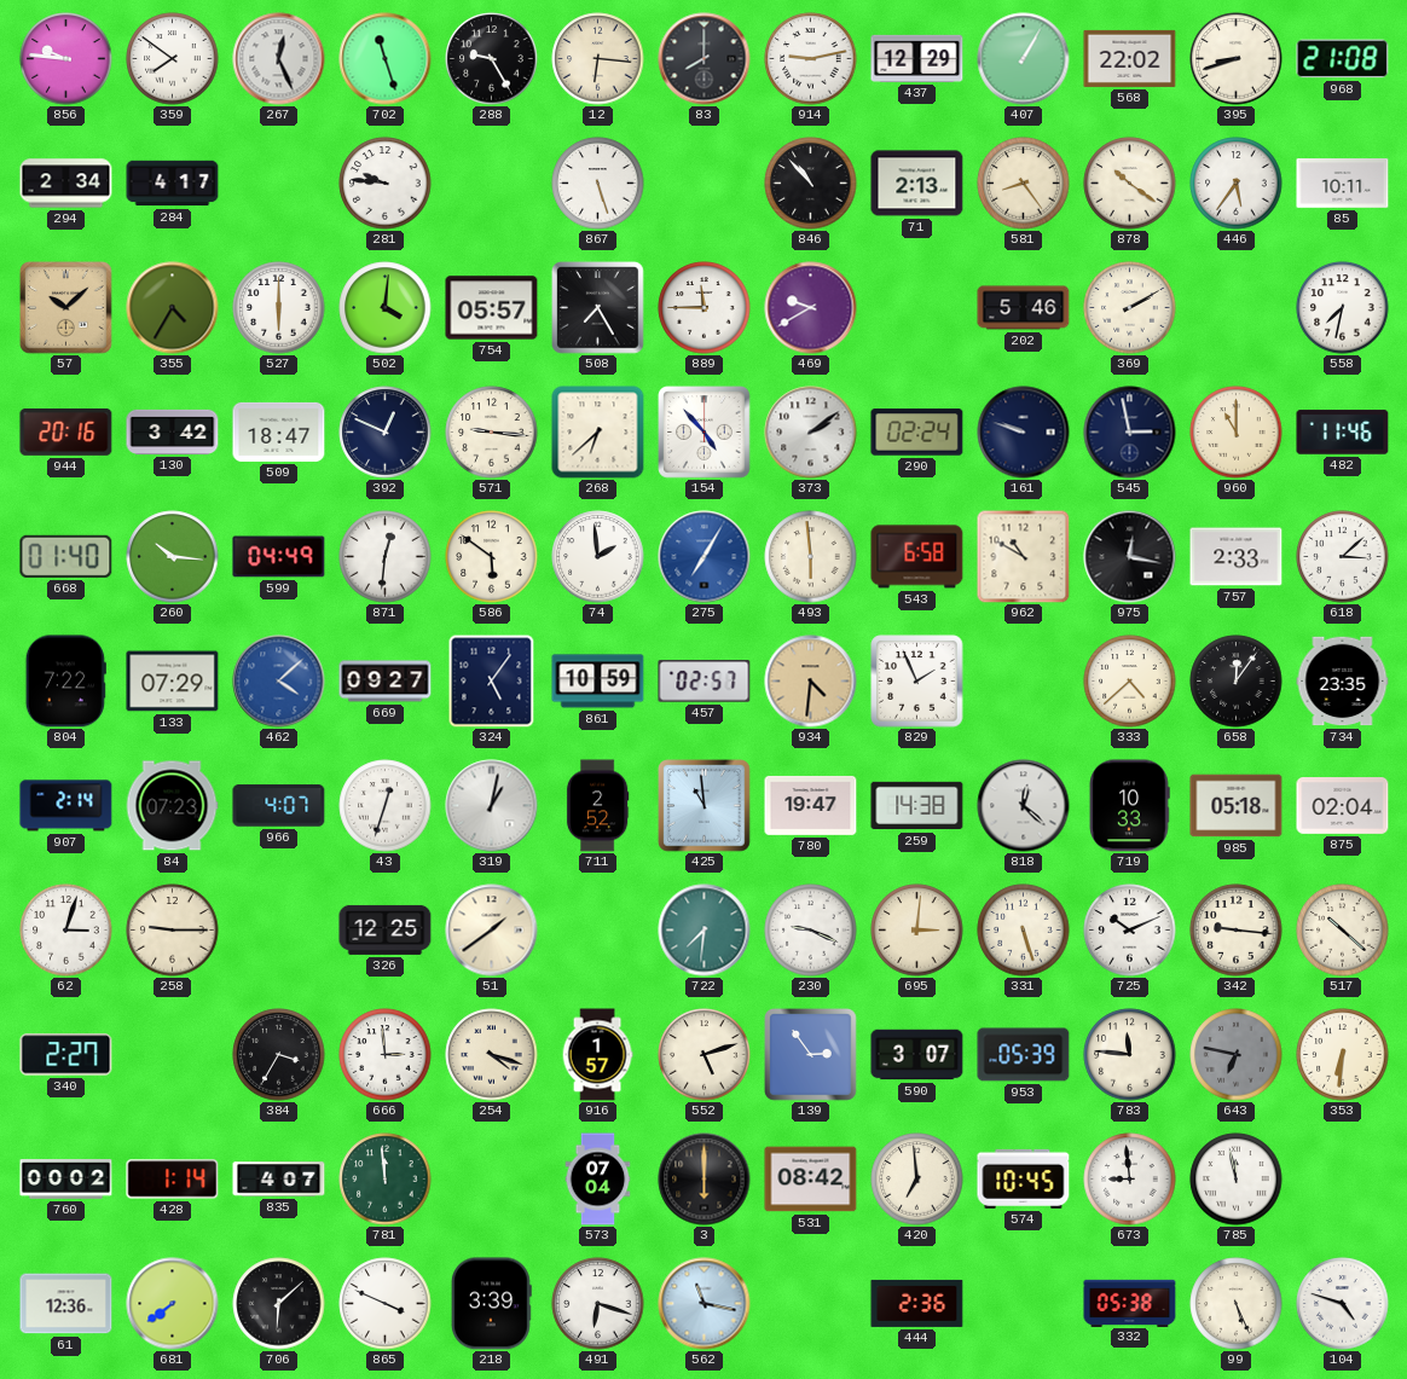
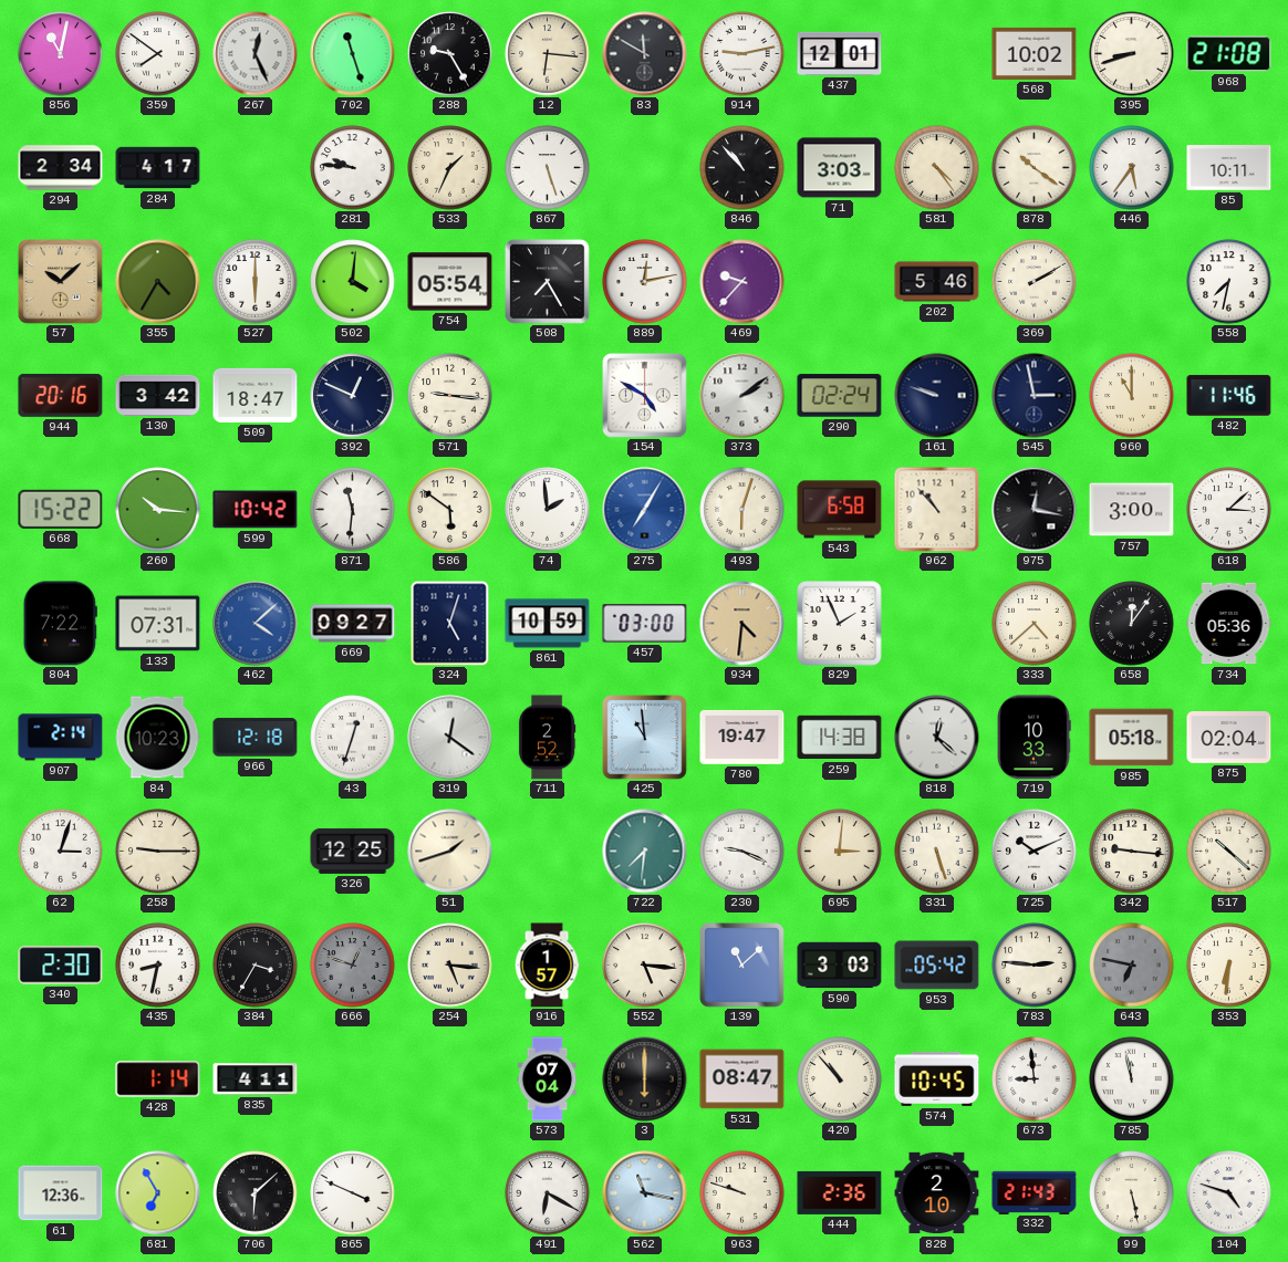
856: 9:46 -> 11:02 (61, 54)
83: 8:00 -> 11:50 (645, 54)
437: 12:29 -> 12:01 (840, 53)
407: 1:05 -> none (1024, 59)
568: 22:02 -> 10:02 (1035, 53)
533: none -> 1:34 (450, 168)
71: 2:13 -> 3:03 (840, 168)
581: 8:24 -> 4:24 (937, 168)
754: 05:57 -> 05:54 (450, 282)
889: 11:45 -> 12:13 (645, 282)
469: 9:40 -> 9:37 (742, 282)
268: 6:38 -> none (598, 433)
154: 4:53 -> 4:50 (645, 396)
668: 01:40 -> 15:22 (61, 509)
599: 04:49 -> 10:42 (256, 510)
871: 12:31 -> 11:31 (353, 510)
493: 5:59 -> 6:03 (742, 510)
962: 10:50 -> 10:53 (936, 509)
757: 2:33 -> 3:00 (1132, 510)
133: 07:29 -> 07:31 (158, 624)
324: 5:06 -> 5:03 (450, 623)
457: 02:57 -> 03:00 (645, 624)
734: 23:35 -> 05:36 (1229, 624)
84: 07:23 -> 10:23 (157, 738)
966: 4:07 -> 12:18 (256, 738)
319: 1:02 -> 12:21 (450, 738)
51: 1:39 -> 1:42 (450, 852)
340: 2:27 -> 2:30 (61, 966)
435: none -> 8:32 (158, 966)
666: 2:59 -> 12:48 (353, 966)
666 dial: white -> grey (353, 966)
254: 4:18 -> 5:16 (450, 966)
552: 5:12 -> 5:16 (645, 966)
139: 2:54 -> 11:08 (742, 966)
590: 3:07 -> 3:03 (840, 966)
953: 05:39 -> 05:42 (937, 966)
783: 11:46 -> 2:46 (1035, 966)
760: 00:02 -> none (66, 1180)
835: 4:07 -> 4:11 (256, 1080)
781: 11:59 -> none (386, 1180)
531: 08:42 -> 08:47 (742, 1080)
420: 6:59 -> 10:53 (840, 1080)
681: 7:39 -> 6:55 (158, 1193)
218: 3:39 -> none (491, 1304)
491: 6:18 -> 6:20 (548, 1193)
963: none -> 9:48 (742, 1193)
828: none -> 2:10 (937, 1193)
332: 05:38 -> 21:43 (1035, 1192)
99: 5:26 -> 5:28 (1132, 1193)
